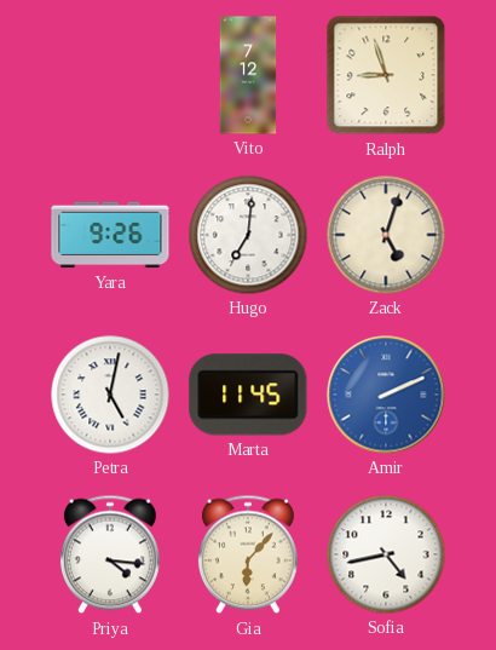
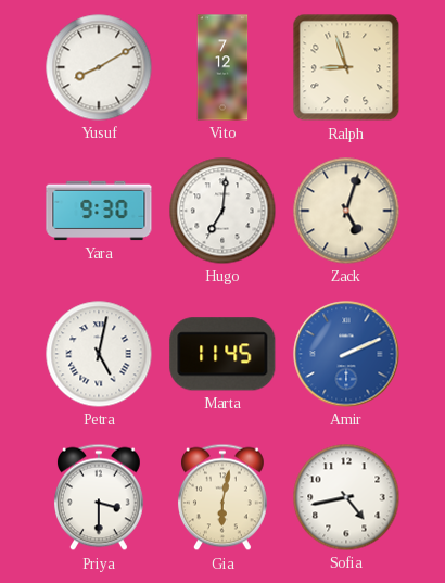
Yusuf: none -> 8:10 (99, 67)
Yara: 9:26 -> 9:30 (99, 211)
Priya: 4:16 -> 3:30 (99, 497)
Gia: 6:07 -> 6:02 (223, 497)
